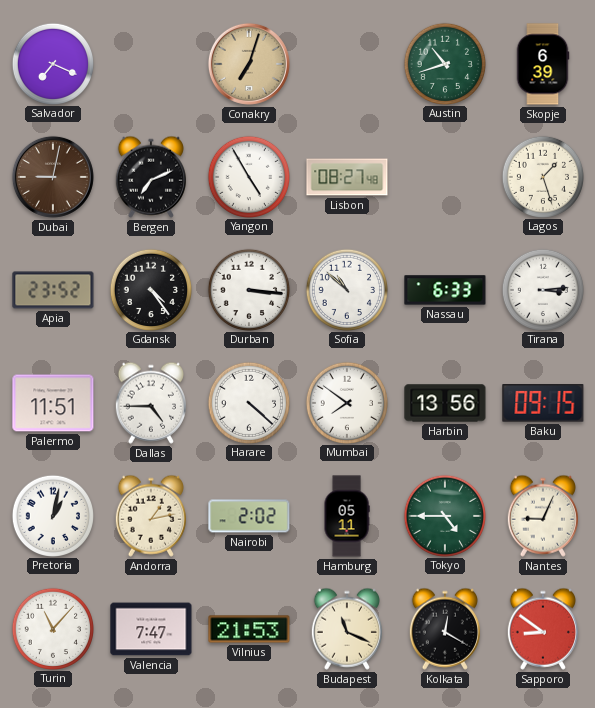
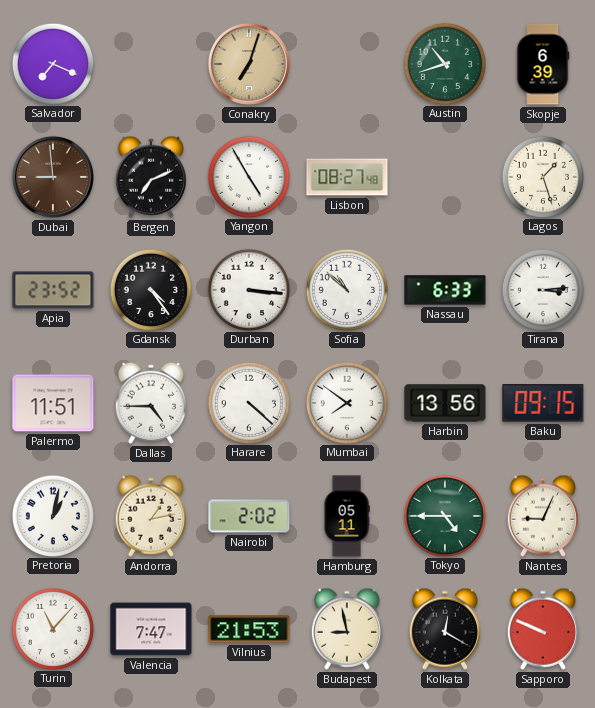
Dubai: 9:02 -> 8:59 (53, 177)
Budapest: 11:19 -> 8:58 (347, 629)
Sapporo: 8:51 -> 9:49 (543, 629)
